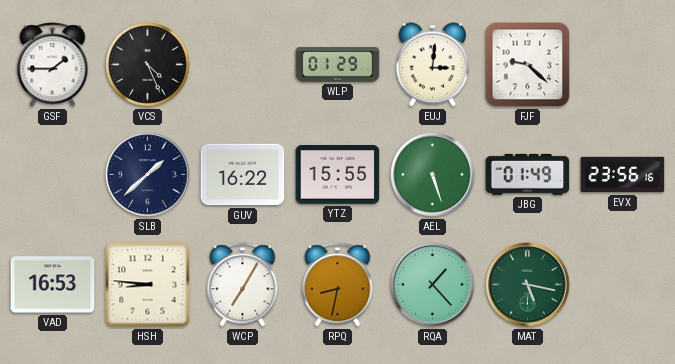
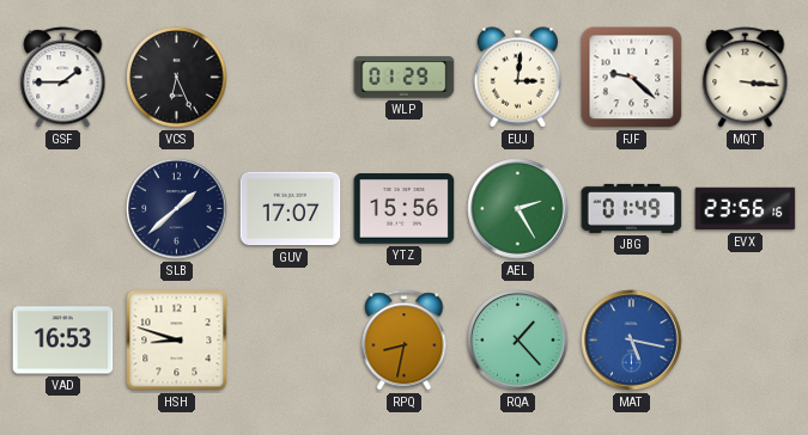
VCS: 4:26 -> 6:26 (177, 78)
MQT: none -> 3:16 (746, 78)
GUV: 16:22 -> 17:07 (291, 209)
YTZ: 15:55 -> 15:56 (405, 209)
AEL: 5:27 -> 2:25 (518, 209)
HSH: 8:46 -> 8:48 (177, 341)
WCP: 7:05 -> none (243, 285)
MAT dial: green -> blue (632, 341)
